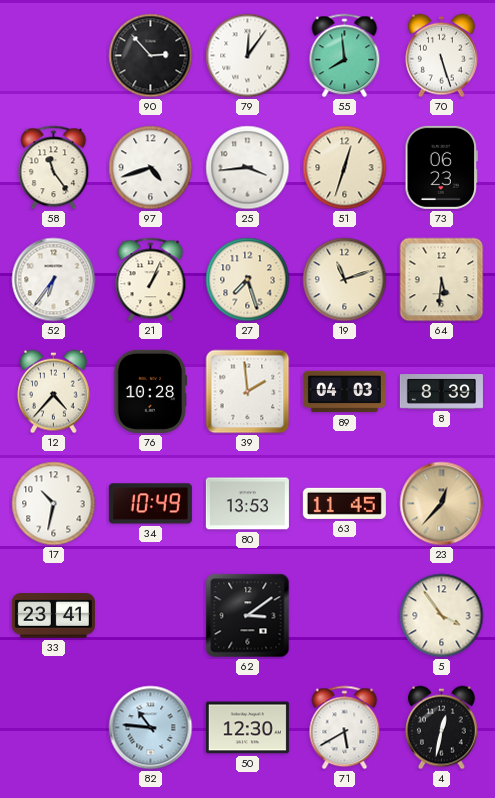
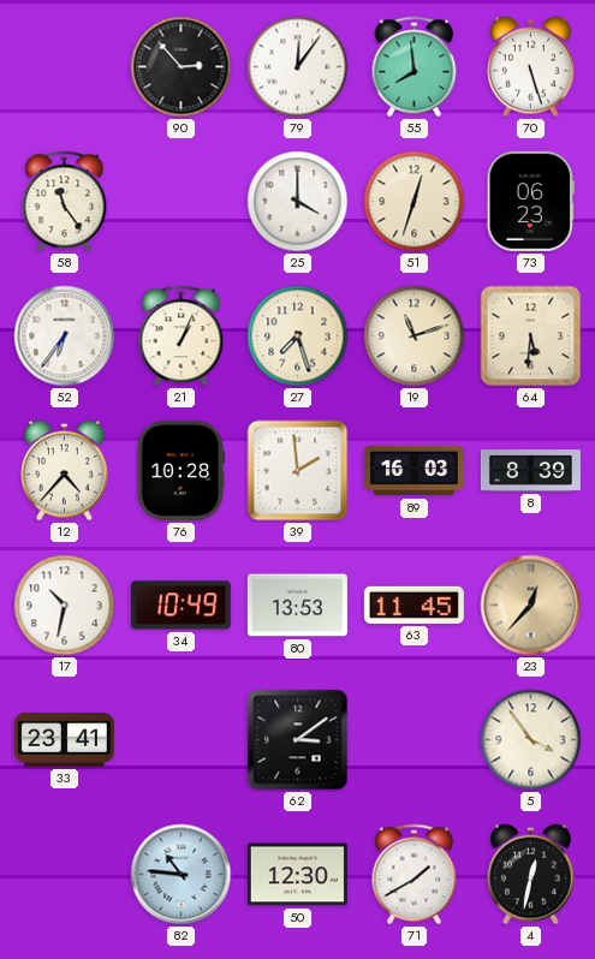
97: 4:42 -> none (151, 168)
25: 3:44 -> 4:00 (298, 202)
89: 04:03 -> 16:03 (413, 471)
71: 5:40 -> 1:40 (415, 875)
